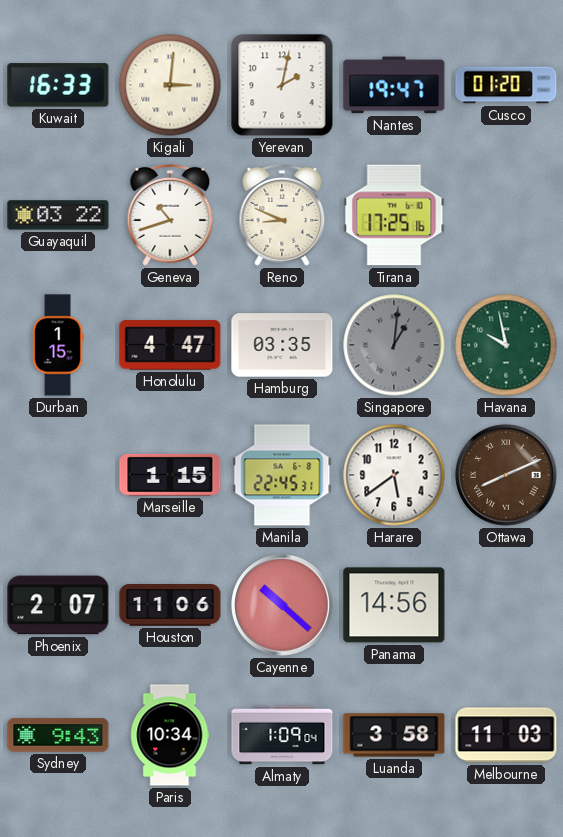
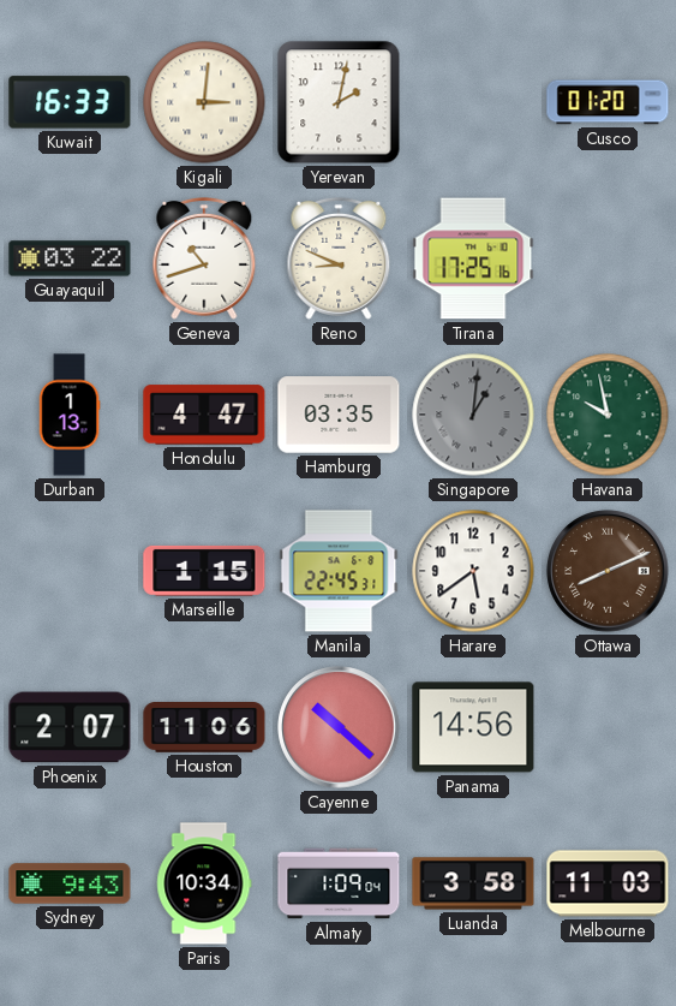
Nantes: 19:47 -> none (394, 85)
Durban: 1:15 -> 1:13 (70, 415)
